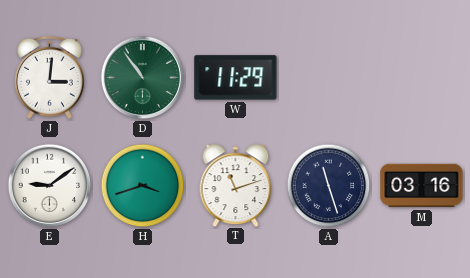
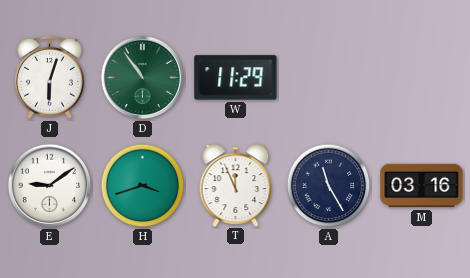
J: 3:01 -> 6:03 (49, 77)
T: 11:12 -> 11:56 (236, 185)
A: 11:27 -> 11:25 (329, 186)
